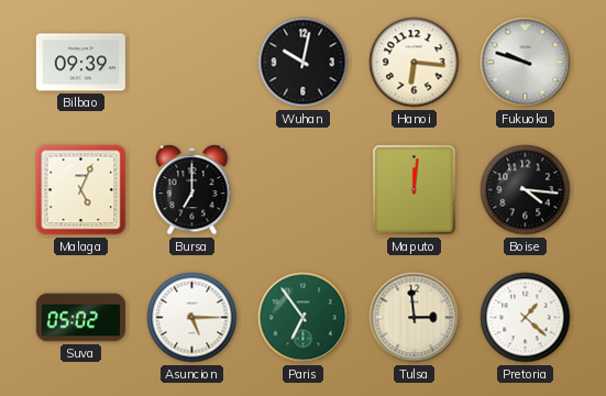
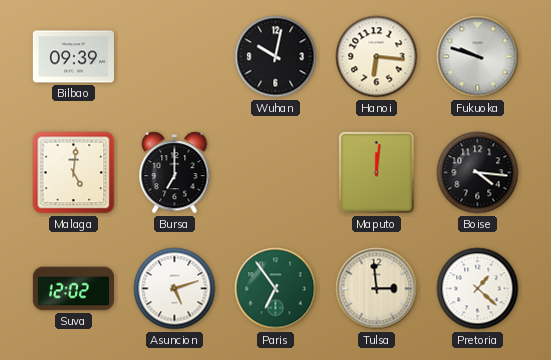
Malaga: 5:04 -> 5:01 (74, 173)
Suva: 05:02 -> 12:02 (73, 289)
Asuncion: 5:15 -> 5:12 (175, 289)
